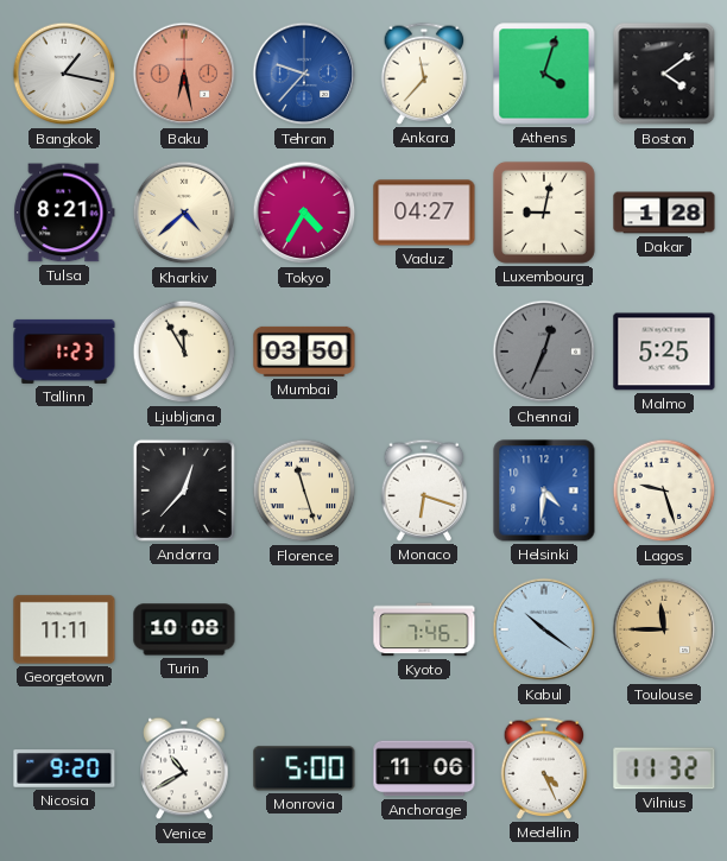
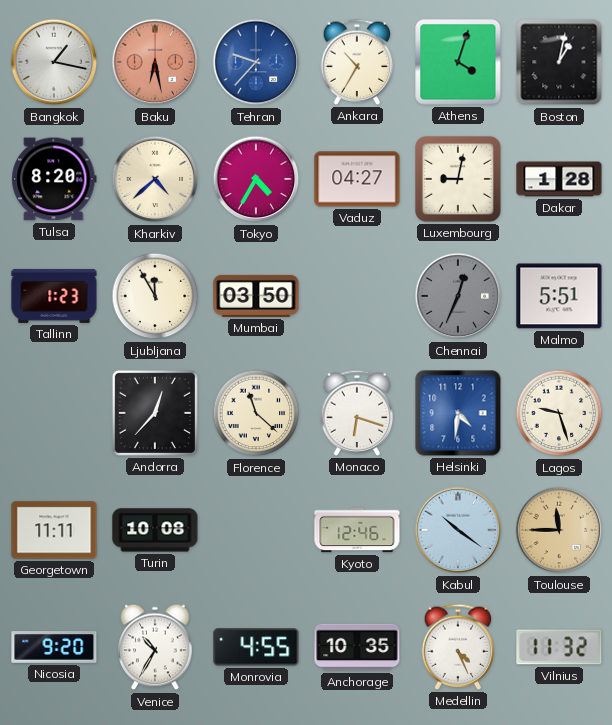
Ankara: 11:37 -> 10:35 (357, 62)
Boston: 4:09 -> 1:02 (559, 62)
Tulsa: 8:21 -> 8:20 (54, 179)
Malmo: 5:25 -> 5:51 (559, 296)
Florence: 11:27 -> 11:22 (256, 413)
Kyoto: 7:46 -> 12:46 (357, 530)
Venice: 10:40 -> 10:35 (155, 647)
Monrovia: 5:00 -> 4:55 (256, 647)
Anchorage: 11:06 -> 10:35 (357, 647)
